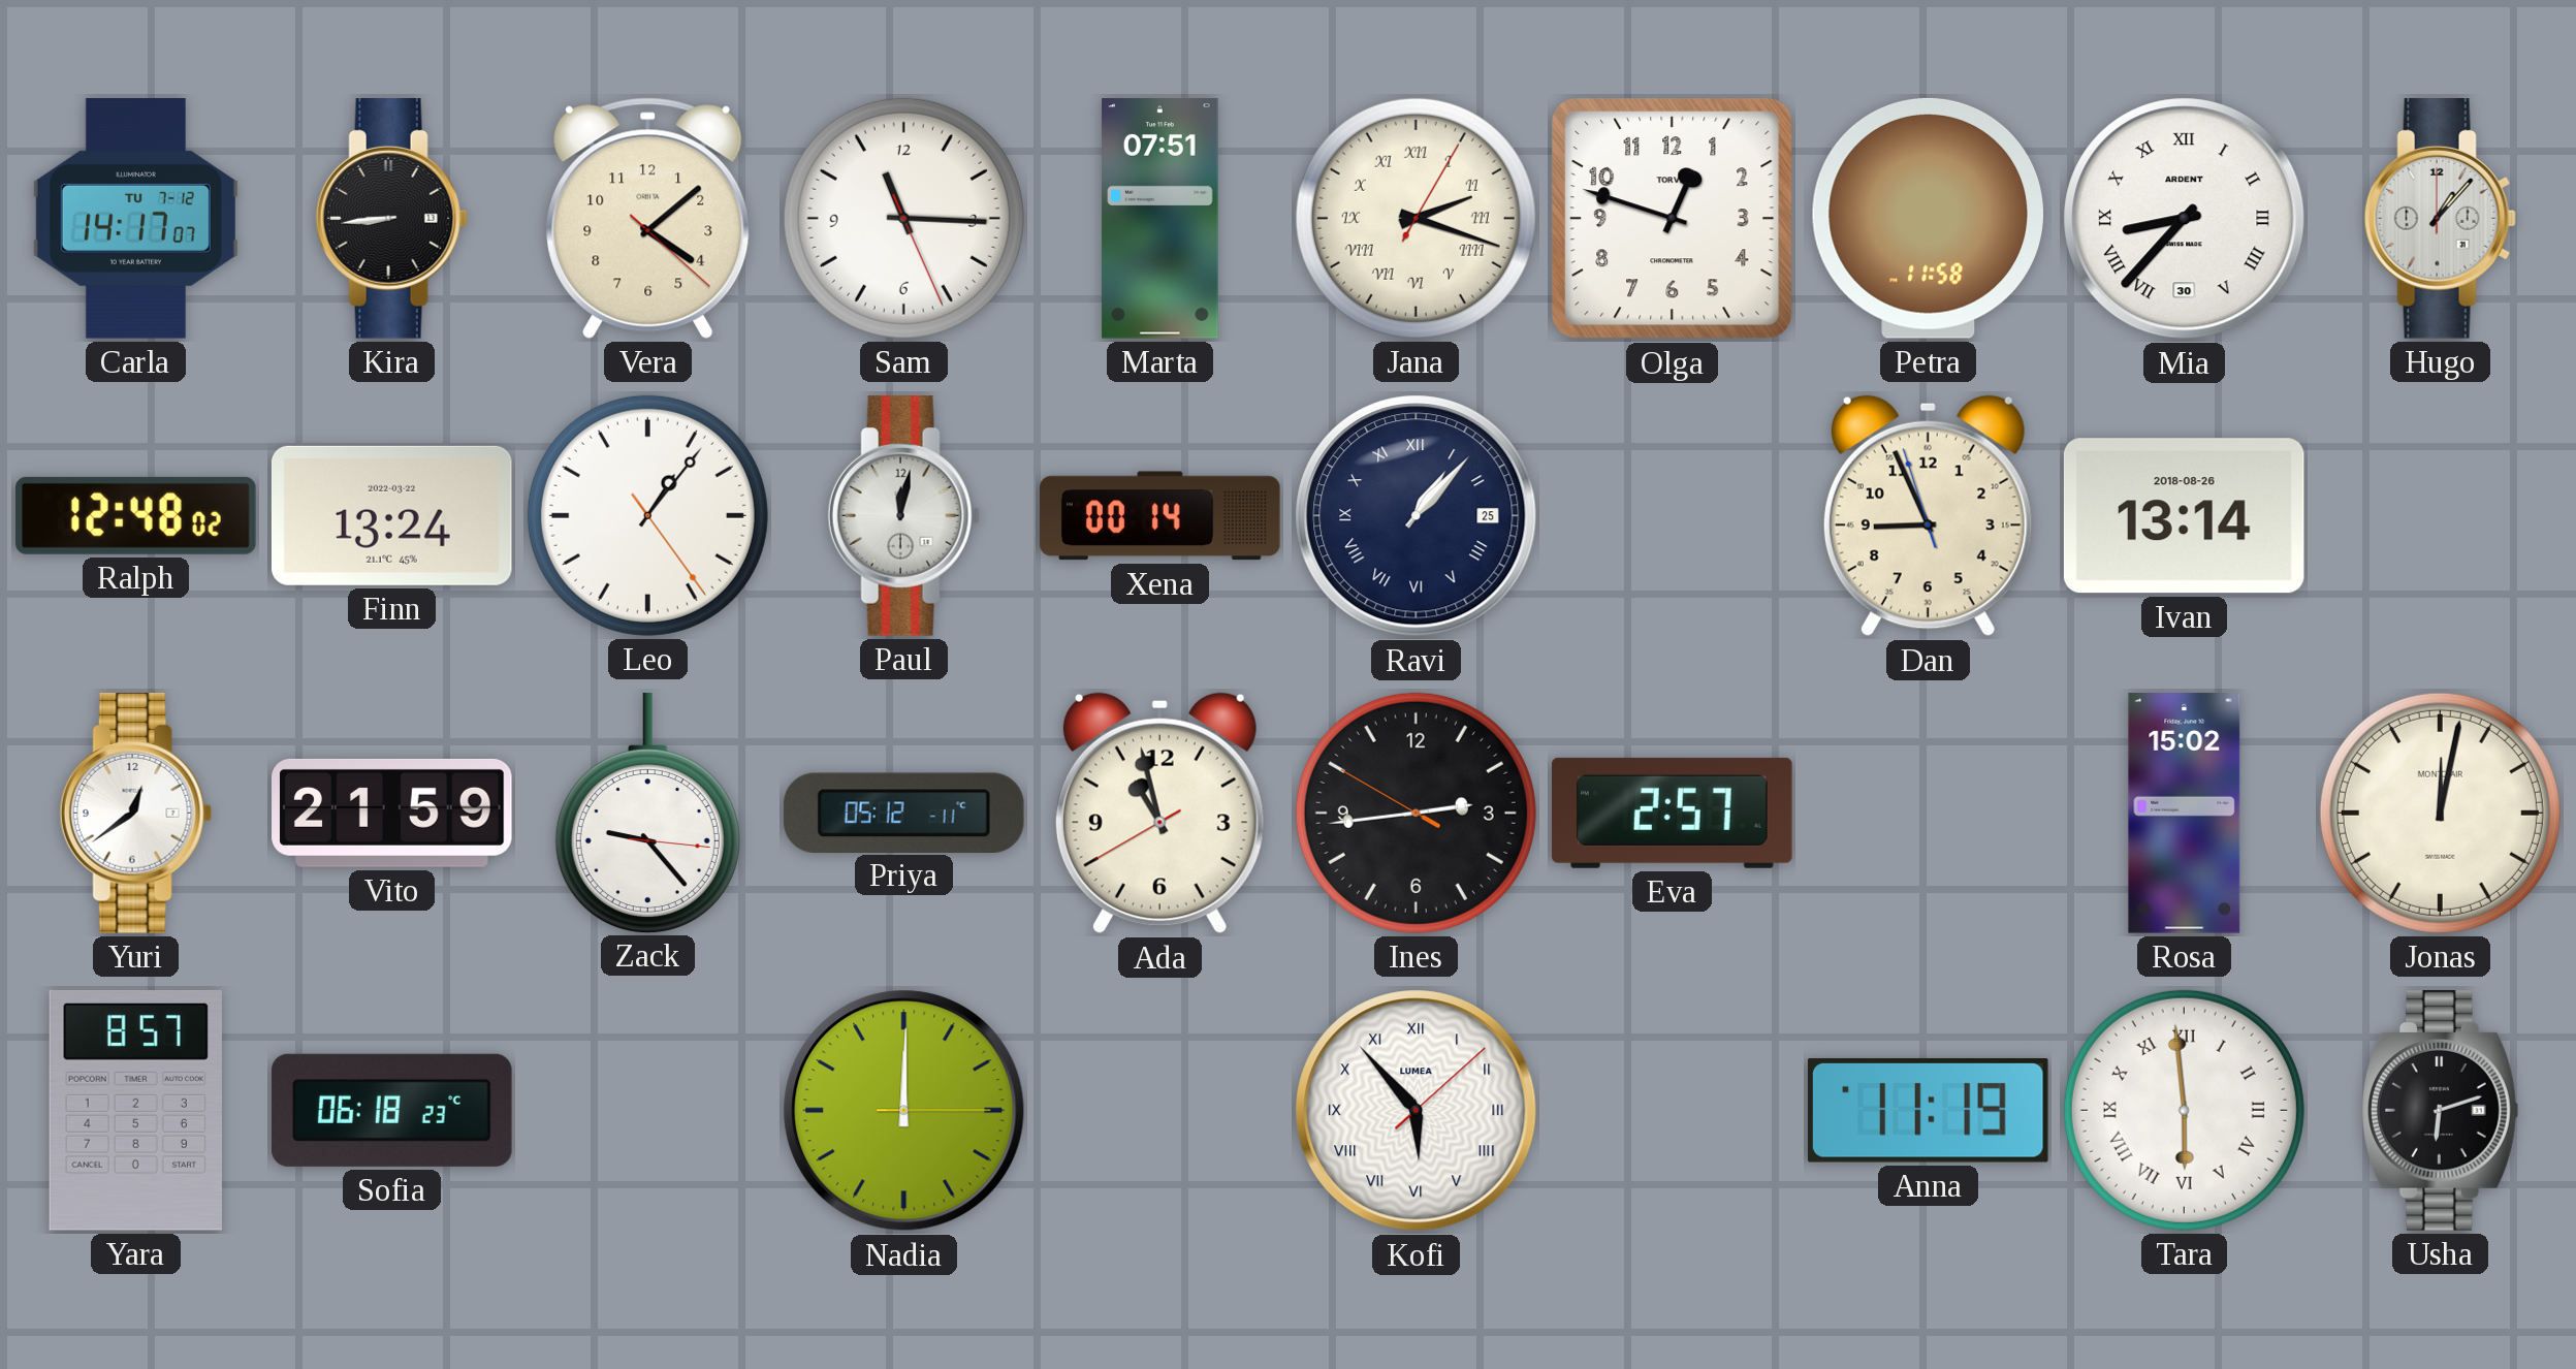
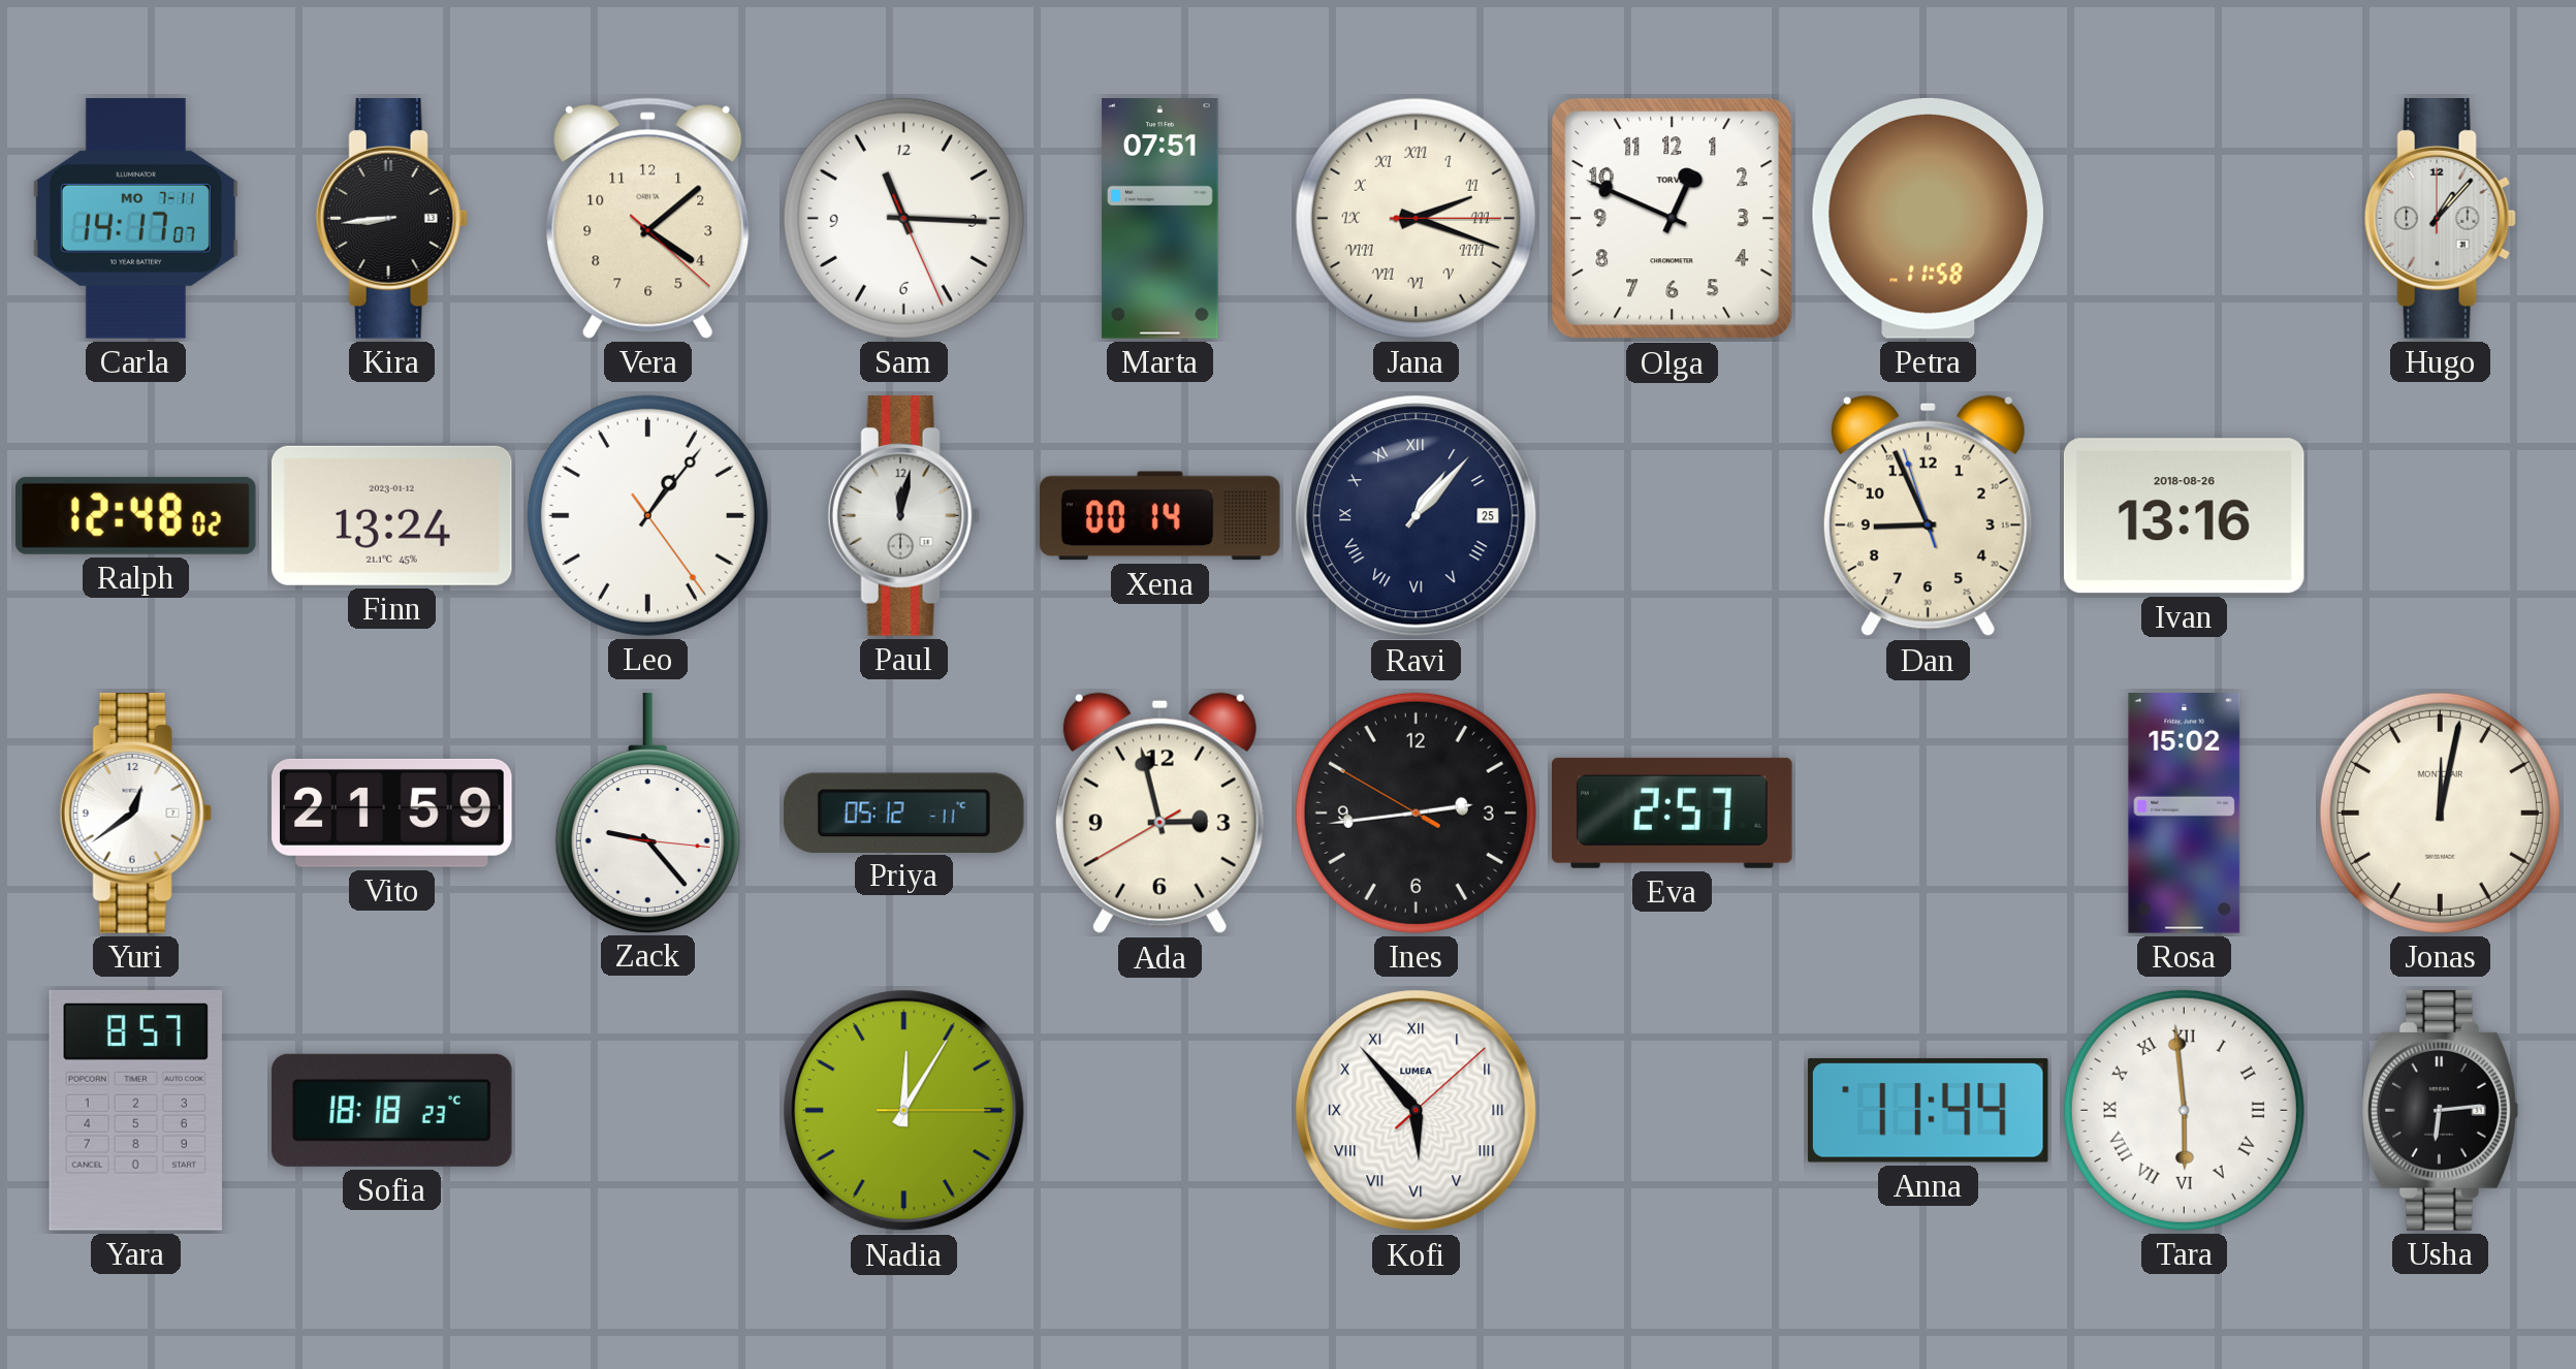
Carla date: TU 7-12 -> MO 7-11 (135, 219)
Jana: 2:18:05 -> 2:18:15 (1416, 218)
Olga: 12:48 -> 12:49 (1673, 219)
Mia: 8:37 -> none (2185, 219)
Finn date: 2022-03-22 -> 2023-01-12 (391, 515)
Ivan: 13:14 -> 13:16 (2184, 516)
Ada: 10:57 -> 2:57 (1159, 814)
Sofia: 06:18 -> 18:18 (392, 1110)
Nadia: 12:00 -> 12:05 (904, 1111)
Anna: 11:19 -> 11:44 (1928, 1110)
Usha: 6:12 -> 6:14 (2441, 1111)
